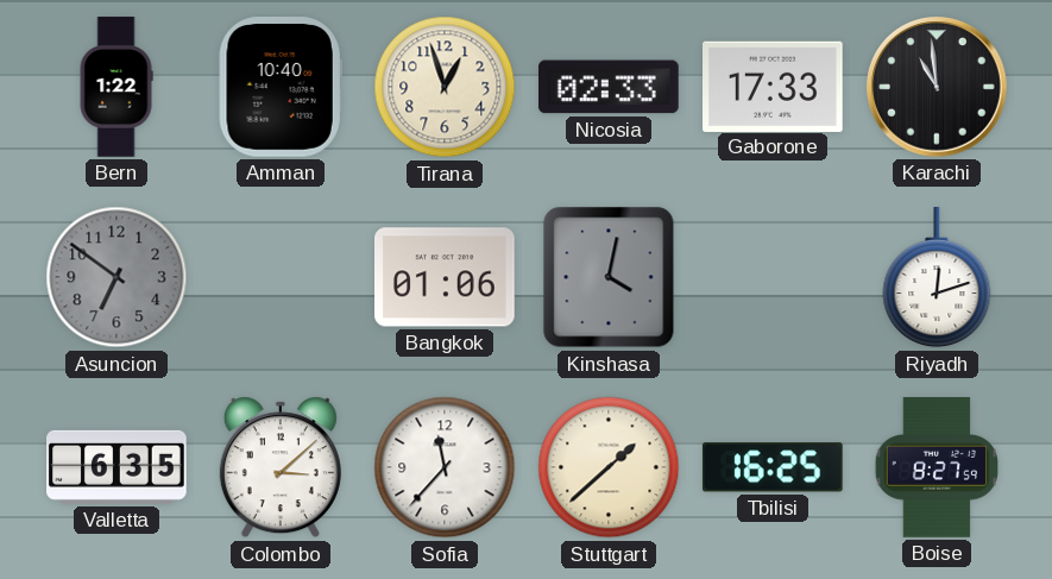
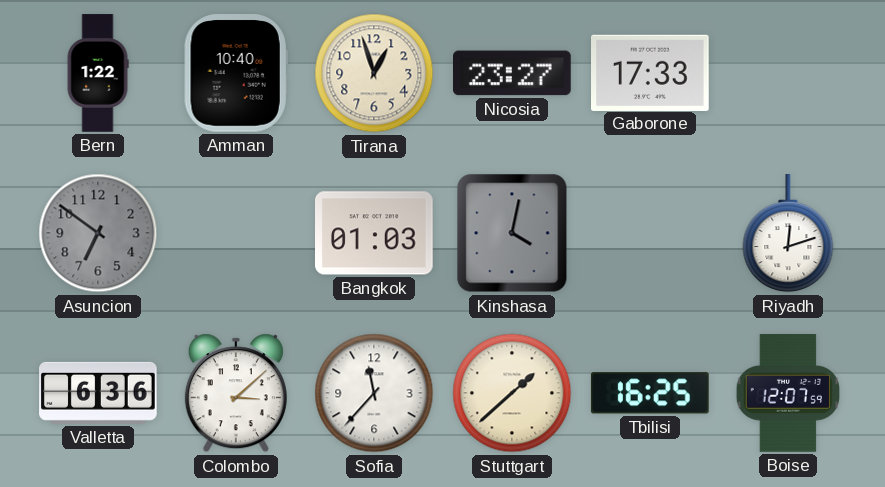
Nicosia: 02:33 -> 23:27 (513, 73)
Karachi: 10:59 -> none (937, 87)
Bangkok: 01:06 -> 01:03 (375, 233)
Valletta: 6:35 -> 6:36 (98, 393)
Boise: 8:27 -> 12:07 (787, 393)
